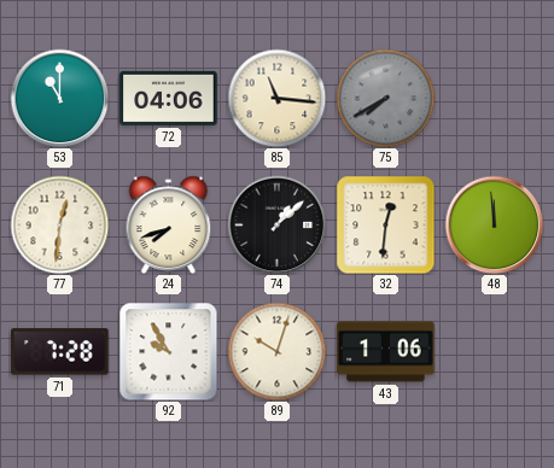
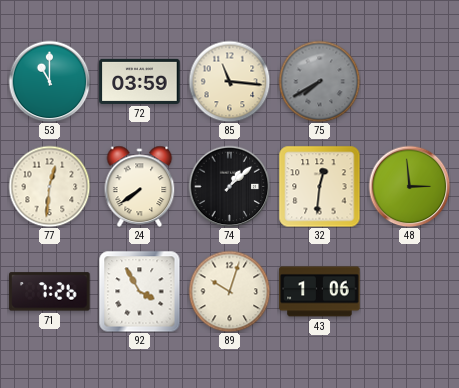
72: 04:06 -> 03:59 (140, 81)
24: 7:42 -> 7:39 (140, 186)
48: 11:59 -> 2:59 (409, 186)
71: 7:28 -> 7:26 (50, 292)
92: 9:55 -> 3:55 (139, 292)
